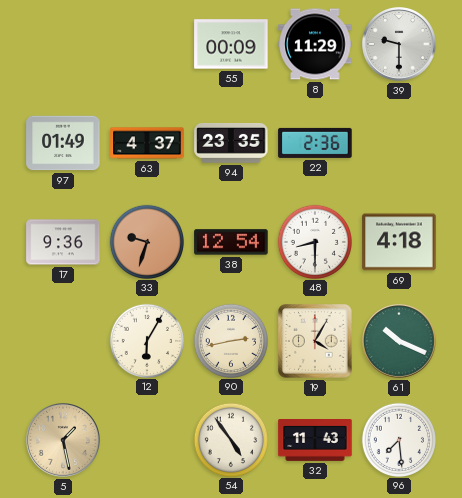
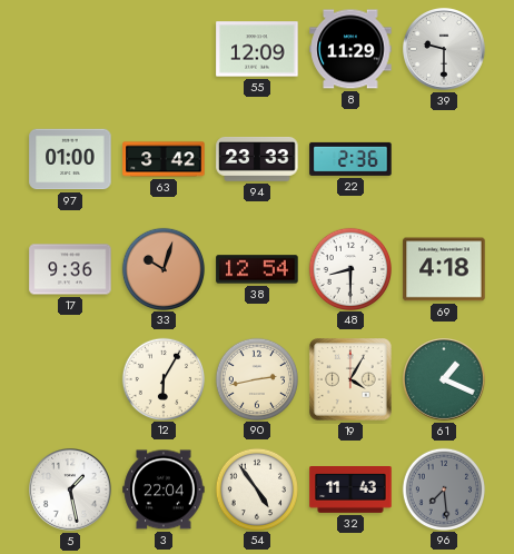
55: 00:09 -> 12:09 (257, 49)
97: 01:49 -> 01:00 (70, 159)
63: 4:37 -> 3:42 (164, 159)
94: 23:35 -> 23:33 (257, 160)
33: 9:33 -> 10:03 (162, 268)
61: 10:19 -> 1:19 (445, 380)
5 dial: champagne -> white (71, 491)
3: none -> 22:04 (164, 489)
96 dial: white -> grey (443, 488)
